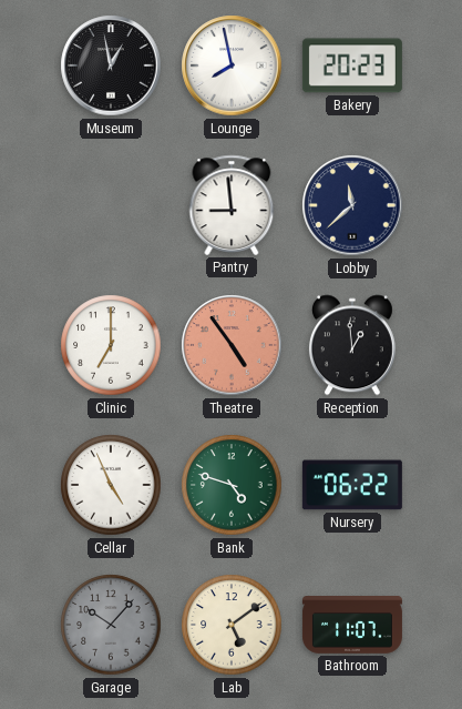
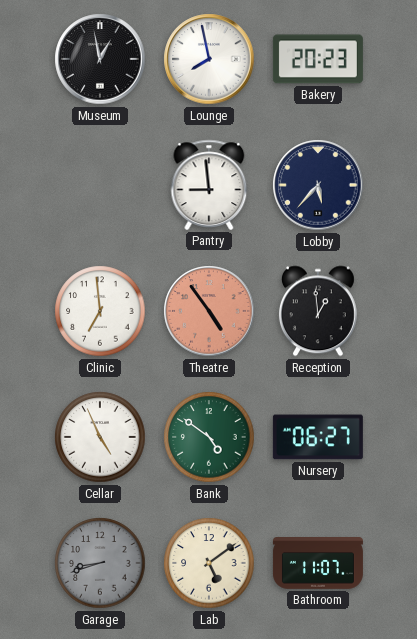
Lobby: 11:38 -> 5:37 (318, 185)
Clinic: 7:00 -> 6:59 (100, 311)
Bank: 4:48 -> 4:51 (209, 437)
Nursery: 06:22 -> 06:27 (318, 437)
Garage: 10:07 -> 8:42 (100, 563)
